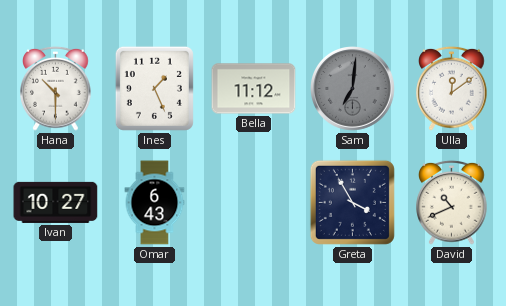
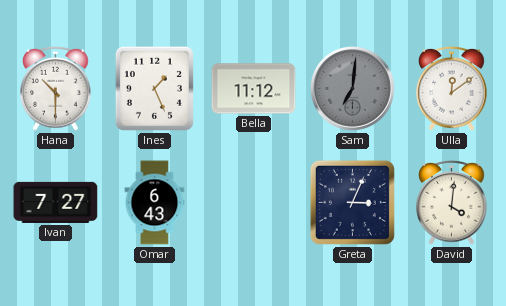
Ivan: 10:27 -> 7:27 (56, 202)
Greta: 3:55 -> 3:04 (352, 202)
David: 10:41 -> 4:01 (452, 202)
